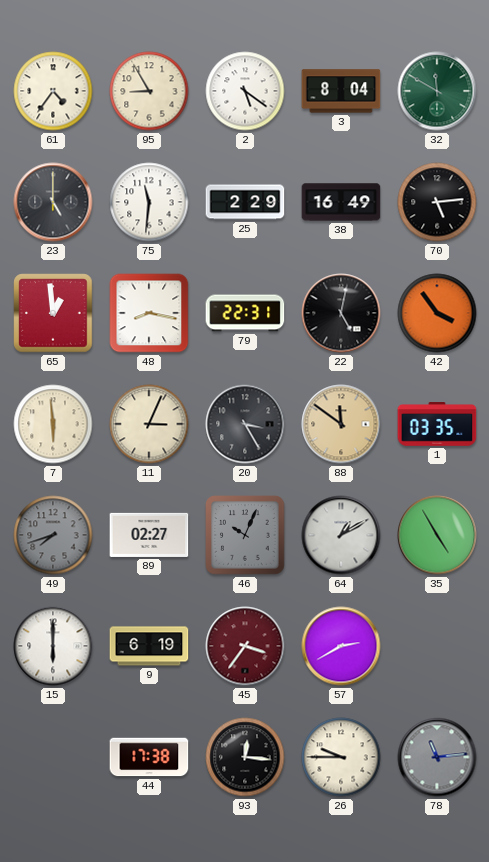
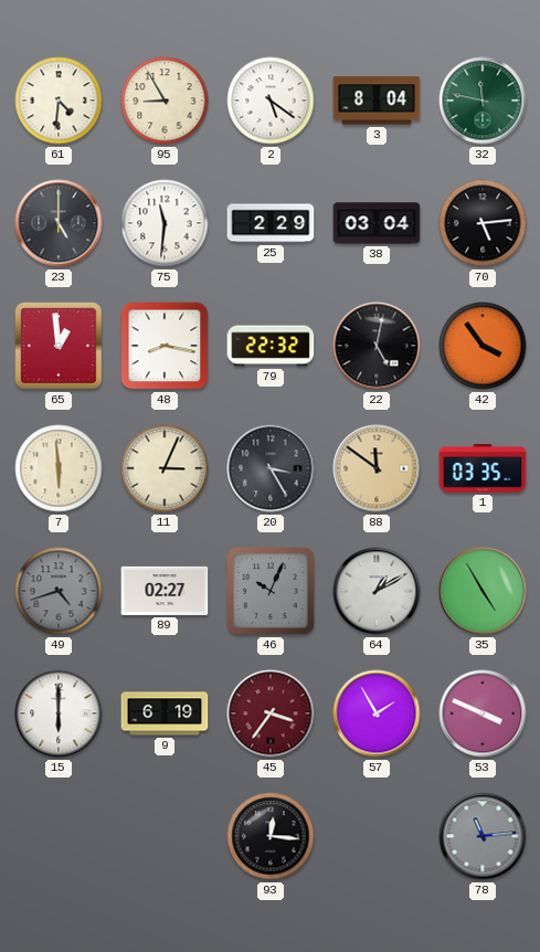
61: 4:36 -> 4:31 (59, 101)
32: 11:50 -> 11:47 (483, 101)
38: 16:49 -> 03:04 (377, 223)
79: 22:31 -> 22:32 (271, 346)
49: 7:42 -> 4:42 (59, 591)
57: 2:40 -> 1:55 (377, 713)
53: none -> 3:49 (483, 713)
44: 17:38 -> none (149, 757)
26: 9:45 -> none (341, 757)
